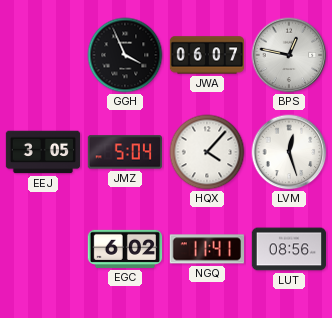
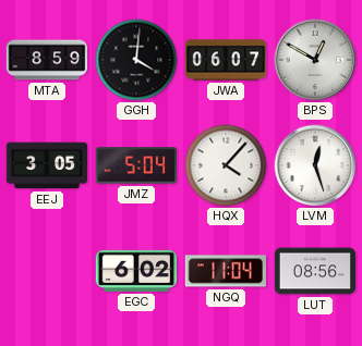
MTA: none -> 8:59 (47, 60)
GGH: 3:56 -> 4:01 (136, 60)
BPS: 12:47 -> 12:50 (315, 60)
NGQ: 11:41 -> 11:04 (225, 271)
